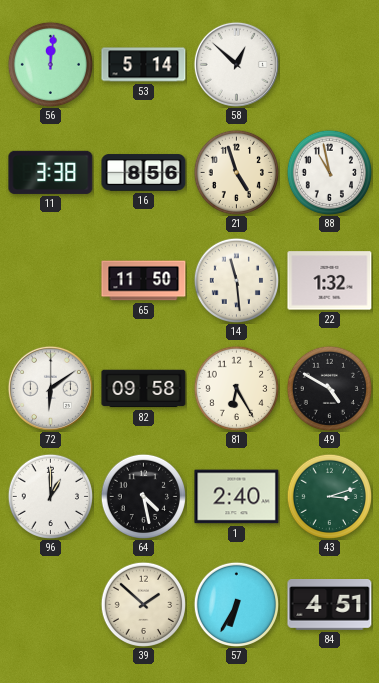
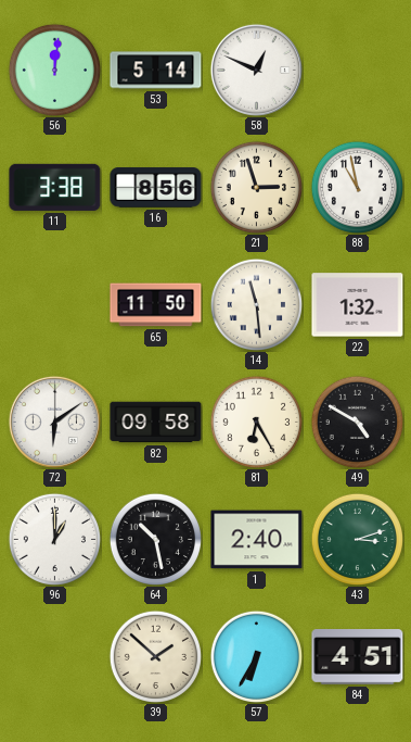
58: 12:52 -> 12:49 (256, 70)
21: 4:57 -> 2:57 (256, 187)
64: 4:28 -> 10:28 (155, 539)
